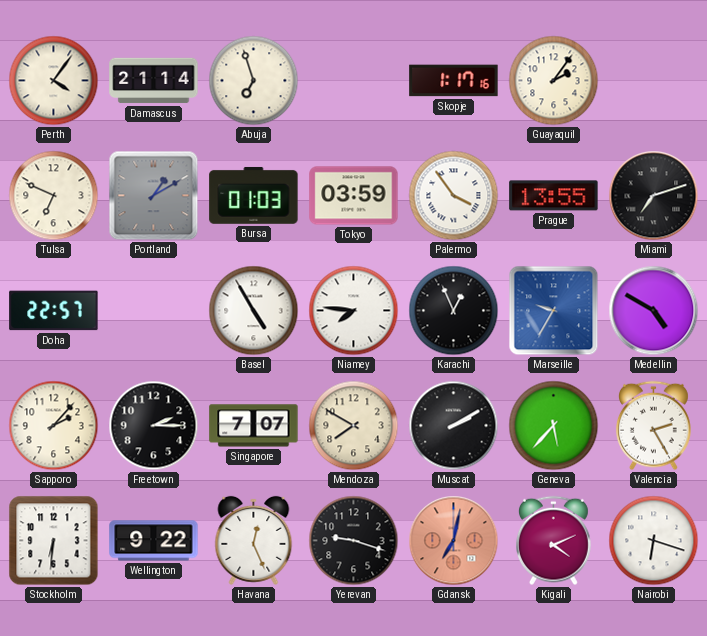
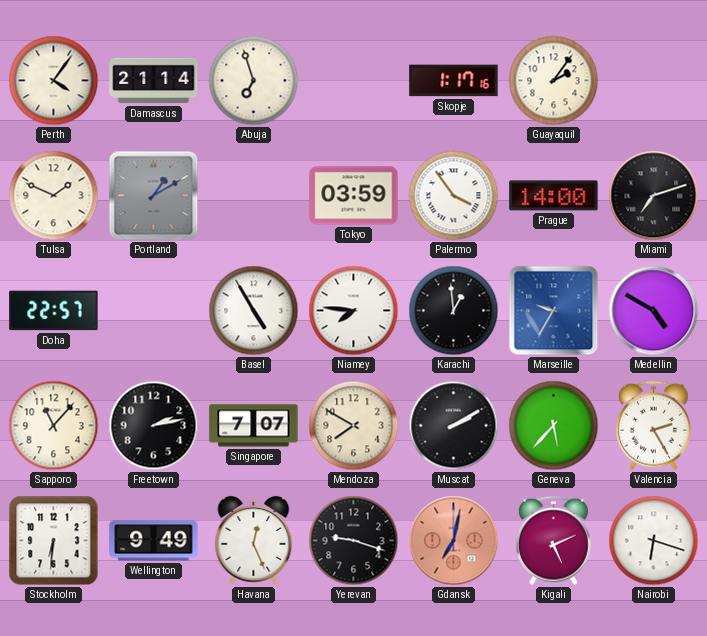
Tulsa: 6:49 -> 1:49 (54, 196)
Bursa: 01:03 -> none (254, 195)
Prague: 13:55 -> 14:00 (554, 196)
Karachi: 12:56 -> 12:59 (454, 311)
Sapporo: 2:07 -> 11:07 (54, 426)
Freetown: 2:15 -> 2:13 (154, 426)
Wellington: 9:22 -> 9:49 (154, 541)
Kigali: 4:11 -> 5:11 (554, 541)
